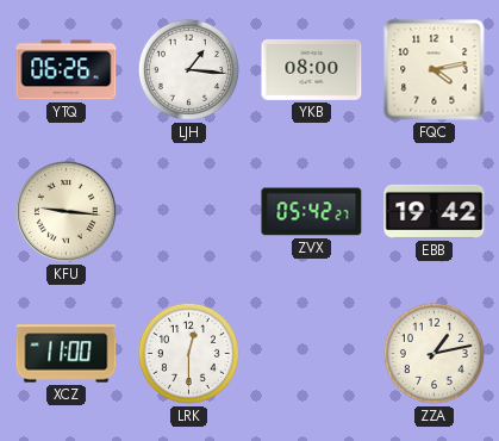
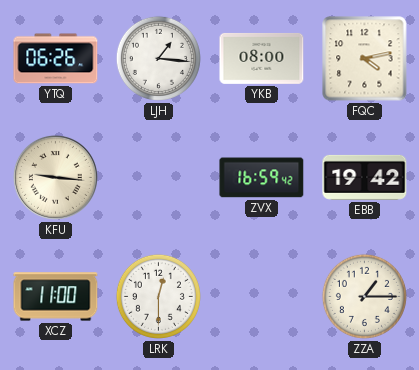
ZVX: 05:42 -> 16:59 (262, 178)
ZZA: 1:13 -> 1:15 (364, 296)
